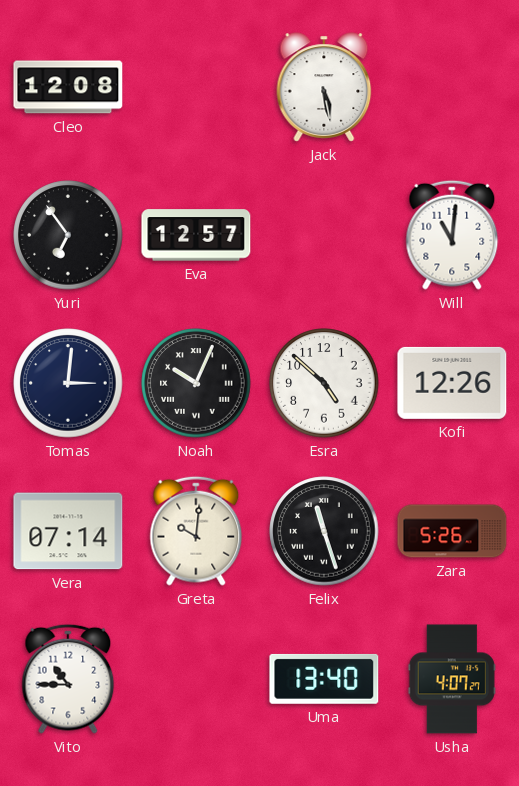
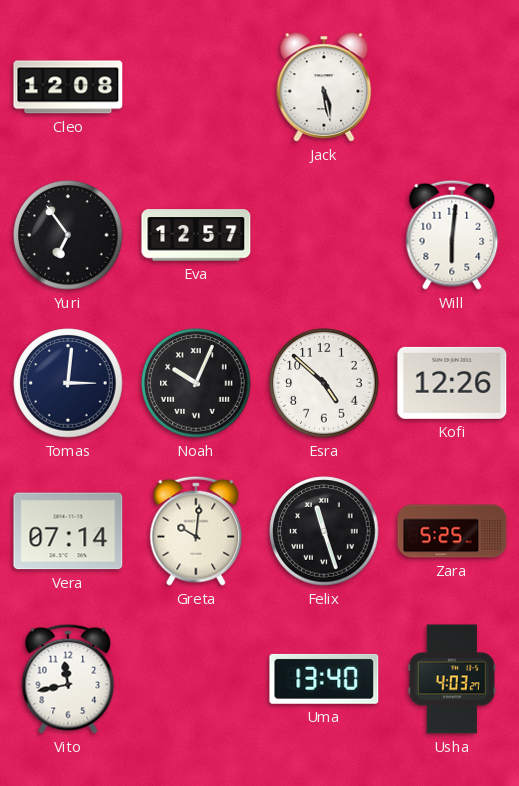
Will: 11:01 -> 6:01 (452, 235)
Zara: 5:26 -> 5:25 (452, 531)
Vito: 10:45 -> 11:43 (68, 679)
Usha: 4:07 -> 4:03 (452, 679)
